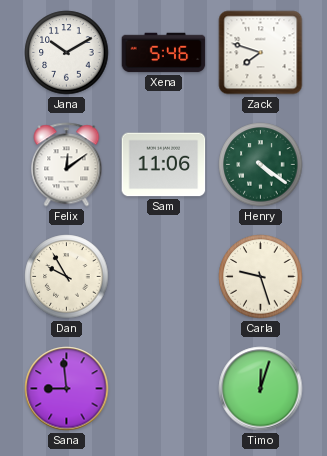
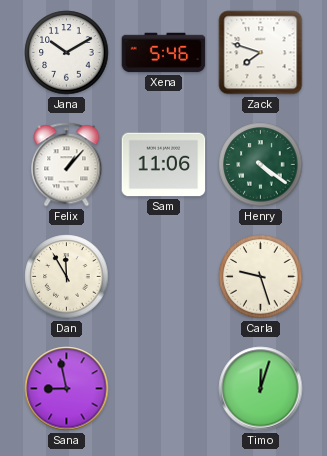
Felix: 12:09 -> 1:07 (67, 165)
Dan: 9:55 -> 11:55 (67, 277)
Sana: 8:59 -> 8:58 (67, 389)
